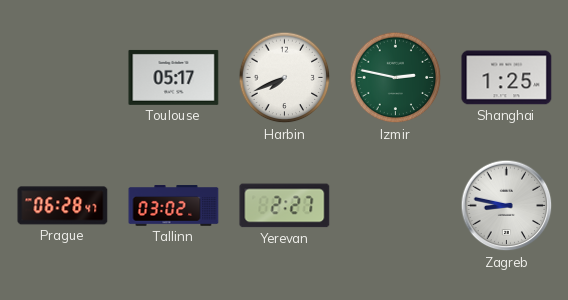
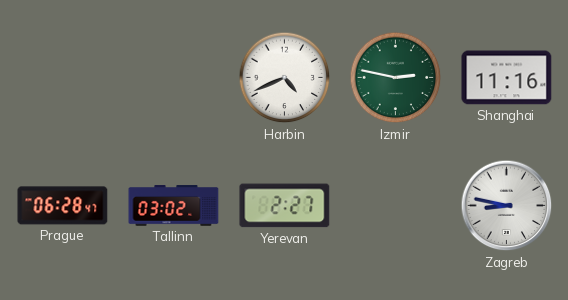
Toulouse: 05:17 -> none (174, 77)
Harbin: 7:41 -> 4:41 (285, 78)
Shanghai: 1:25 -> 11:16 (507, 78)
